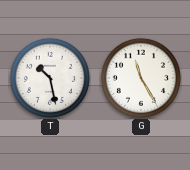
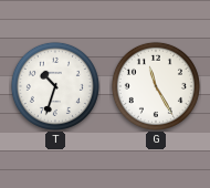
T: 10:28 -> 10:33 (55, 86)
